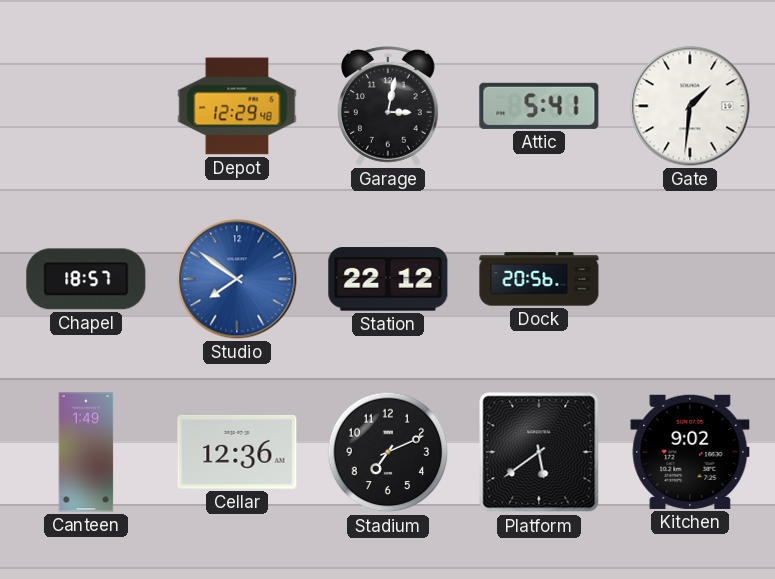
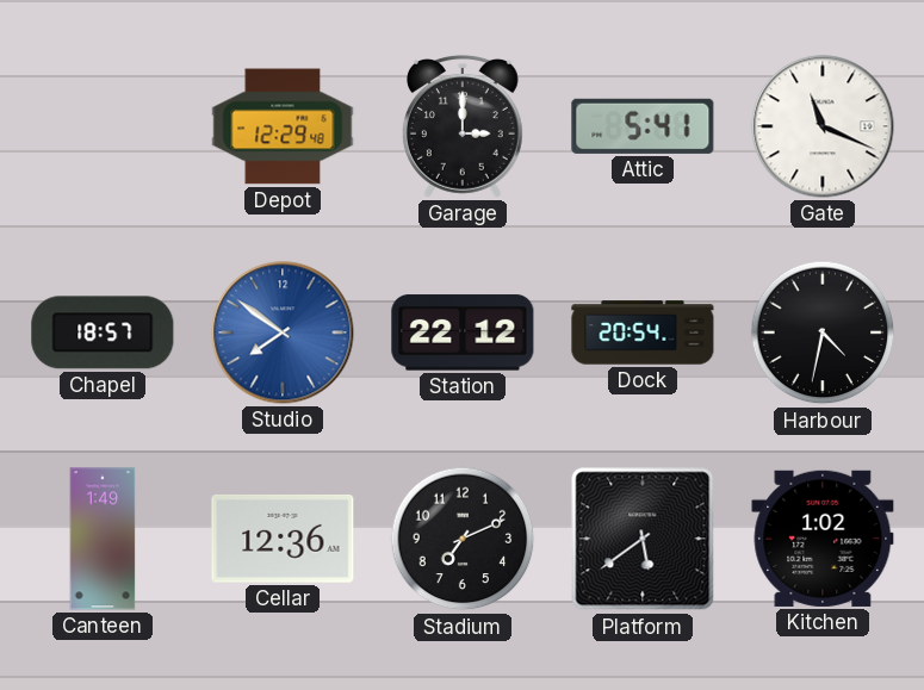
Garage: 3:02 -> 3:00 (463, 126)
Gate: 1:31 -> 11:19 (823, 126)
Dock: 20:56 -> 20:54 (643, 332)
Harbour: none -> 4:32 (823, 332)
Kitchen: 9:02 -> 1:02 (823, 539)
